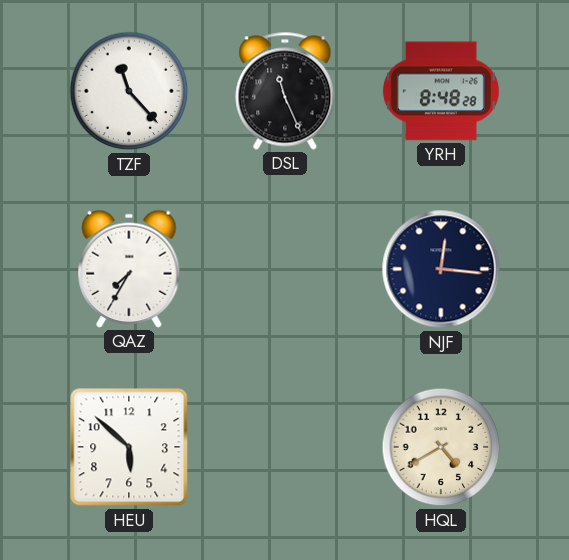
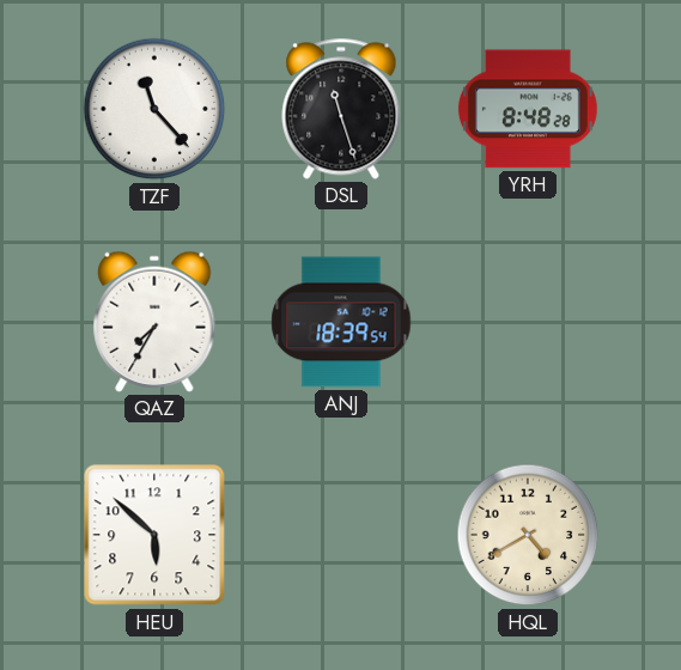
DSL: 11:26 -> 11:27 (341, 109)
ANJ: none -> 18:39 (341, 322)
NJF: 12:16 -> none (441, 269)
